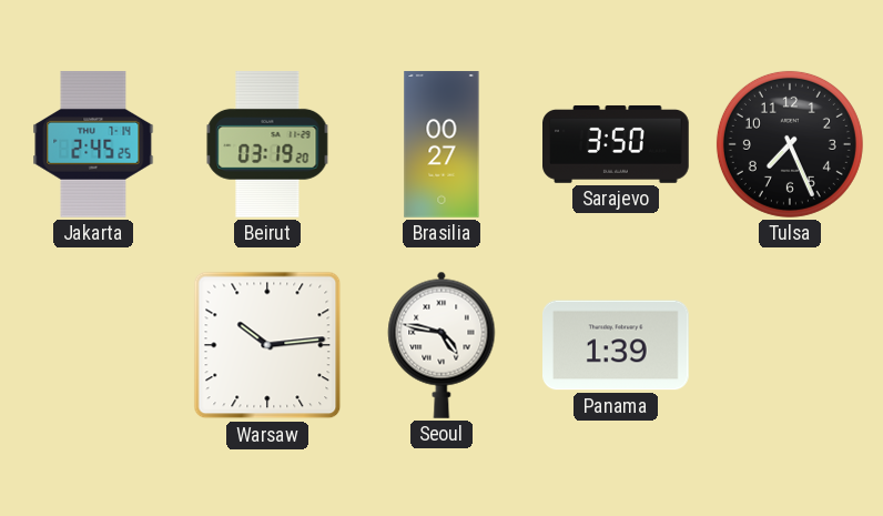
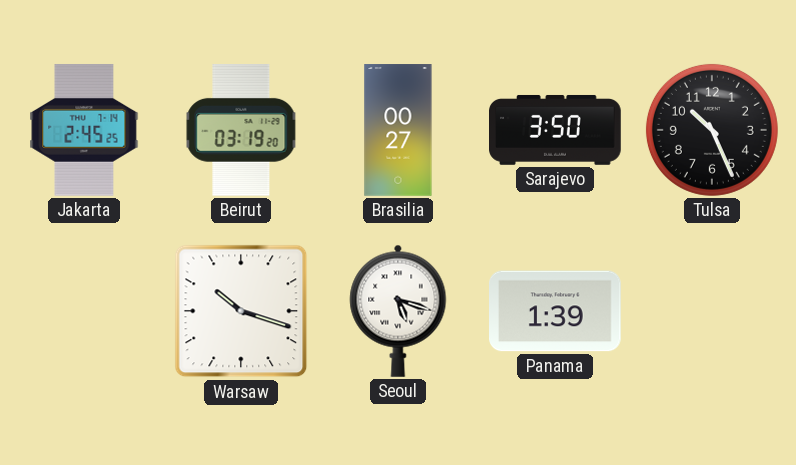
Tulsa: 7:26 -> 10:26 (712, 130)
Warsaw: 10:14 -> 10:18 (241, 311)
Seoul: 4:47 -> 5:18 (398, 311)
